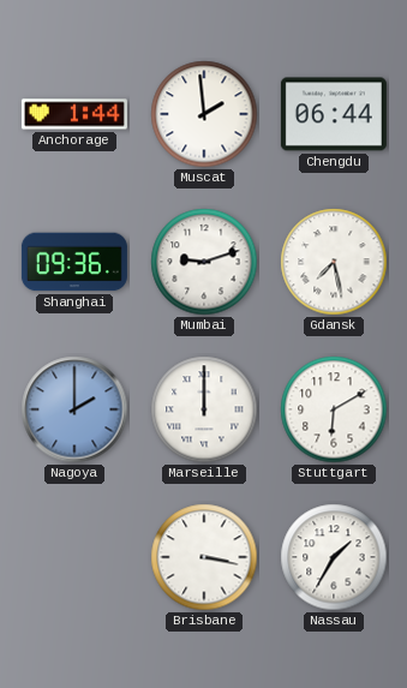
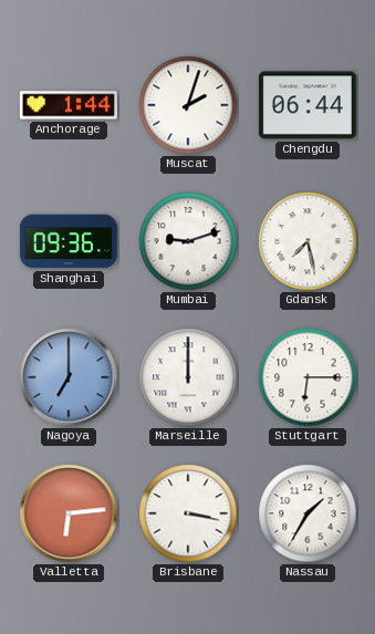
Muscat: 1:59 -> 2:03 (188, 105)
Nagoya: 2:00 -> 7:00 (69, 377)
Stuttgart: 6:10 -> 6:15 (308, 377)
Valletta: none -> 6:14 (69, 513)
